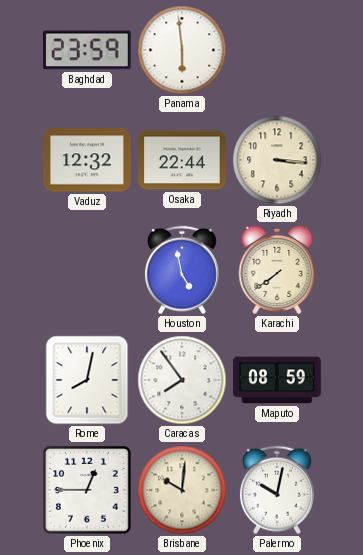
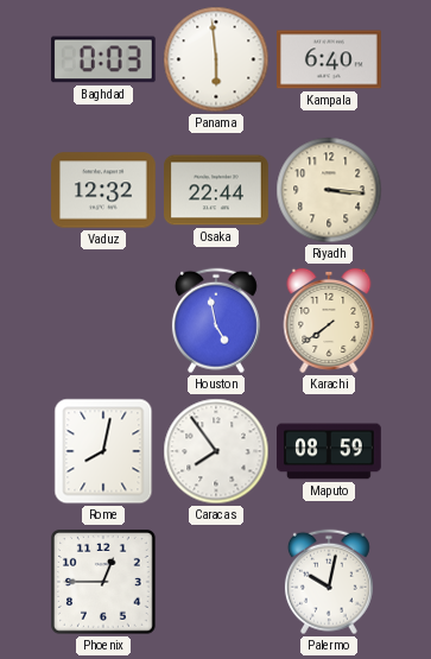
Baghdad: 23:59 -> 0:03 (103, 59)
Kampala: none -> 6:40 (330, 59)
Brisbane: 10:01 -> none (182, 490)
